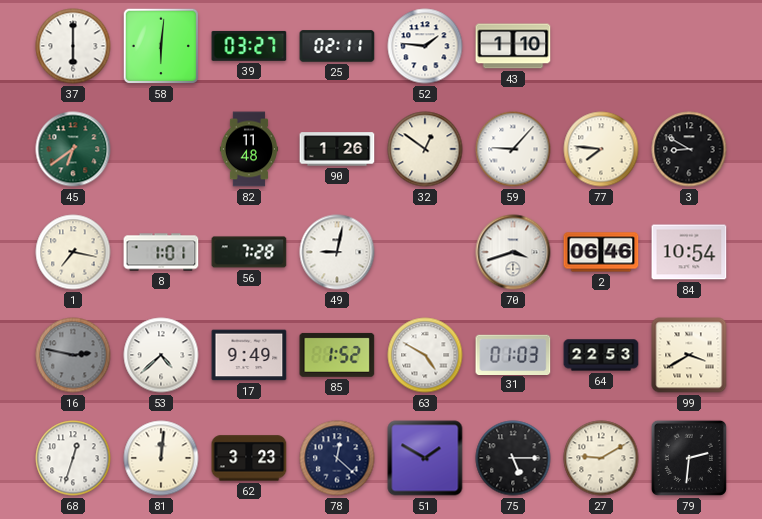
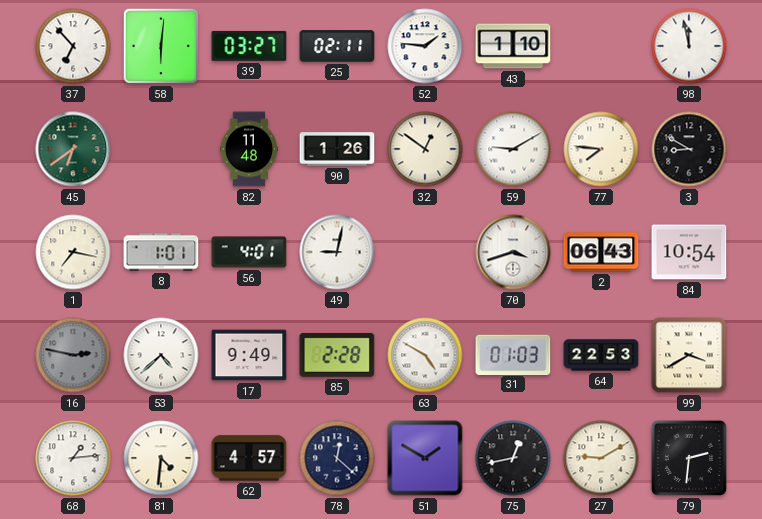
37: 6:00 -> 6:53 (73, 46)
98: none -> 11:58 (689, 46)
59: 9:07 -> 9:10 (513, 149)
56: 7:28 -> 4:01 (249, 252)
2: 06:46 -> 06:43 (601, 252)
85: 1:52 -> 2:28 (337, 355)
68: 12:33 -> 1:14 (73, 458)
81: 12:01 -> 4:31 (161, 458)
62: 3:23 -> 4:57 (249, 458)
75: 5:15 -> 12:43 (513, 458)
